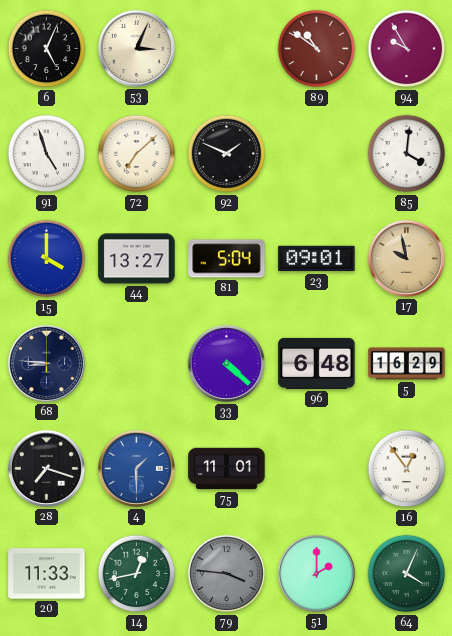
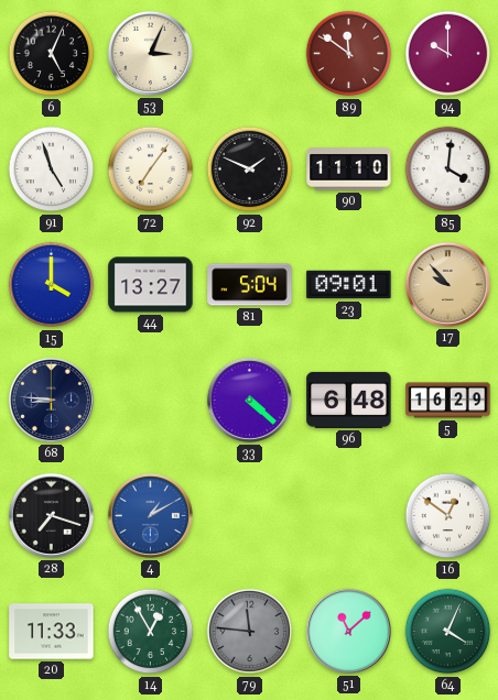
89: 10:51 -> 11:51 (349, 54)
94: 9:55 -> 10:00 (448, 54)
72: 7:08 -> 7:06 (151, 169)
90: none -> 11:10 (349, 169)
17: 9:58 -> 9:53 (447, 284)
4: 1:30 -> 1:10 (150, 515)
75: 11:01 -> none (227, 469)
16: 12:54 -> 12:51 (448, 516)
14: 12:43 -> 12:55 (151, 632)
79: 3:46 -> 11:46 (250, 632)
51: 2:00 -> 11:08 (348, 631)
